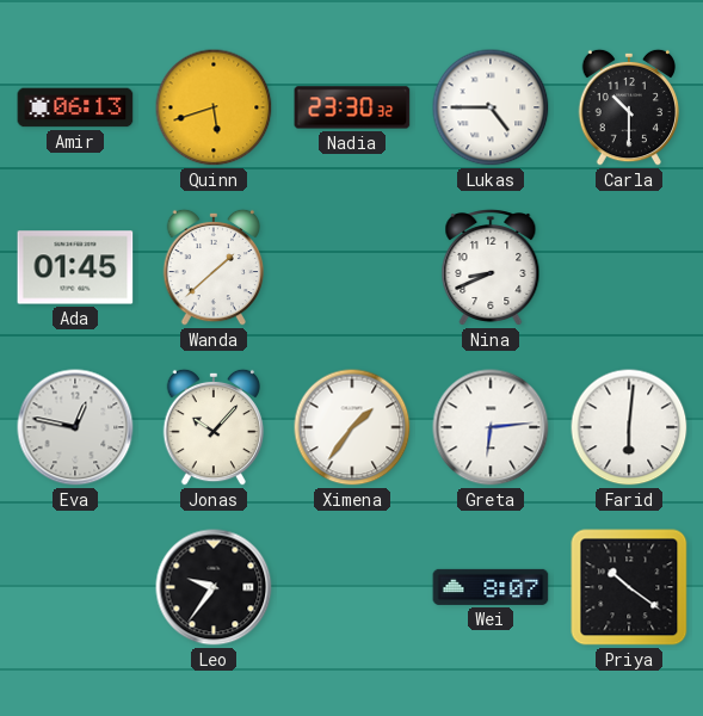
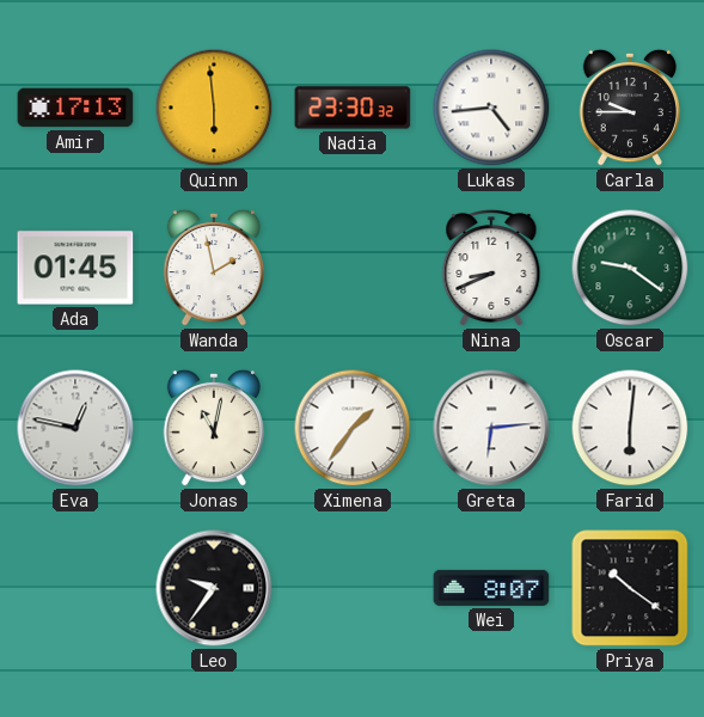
Amir: 06:13 -> 17:13 (75, 108)
Quinn: 5:42 -> 5:59 (214, 108)
Lukas: 4:45 -> 4:44 (491, 108)
Carla: 10:30 -> 9:45 (630, 108)
Wanda: 1:38 -> 1:58 (214, 268)
Oscar: none -> 9:21 (630, 268)
Jonas: 10:07 -> 11:02 (214, 428)
